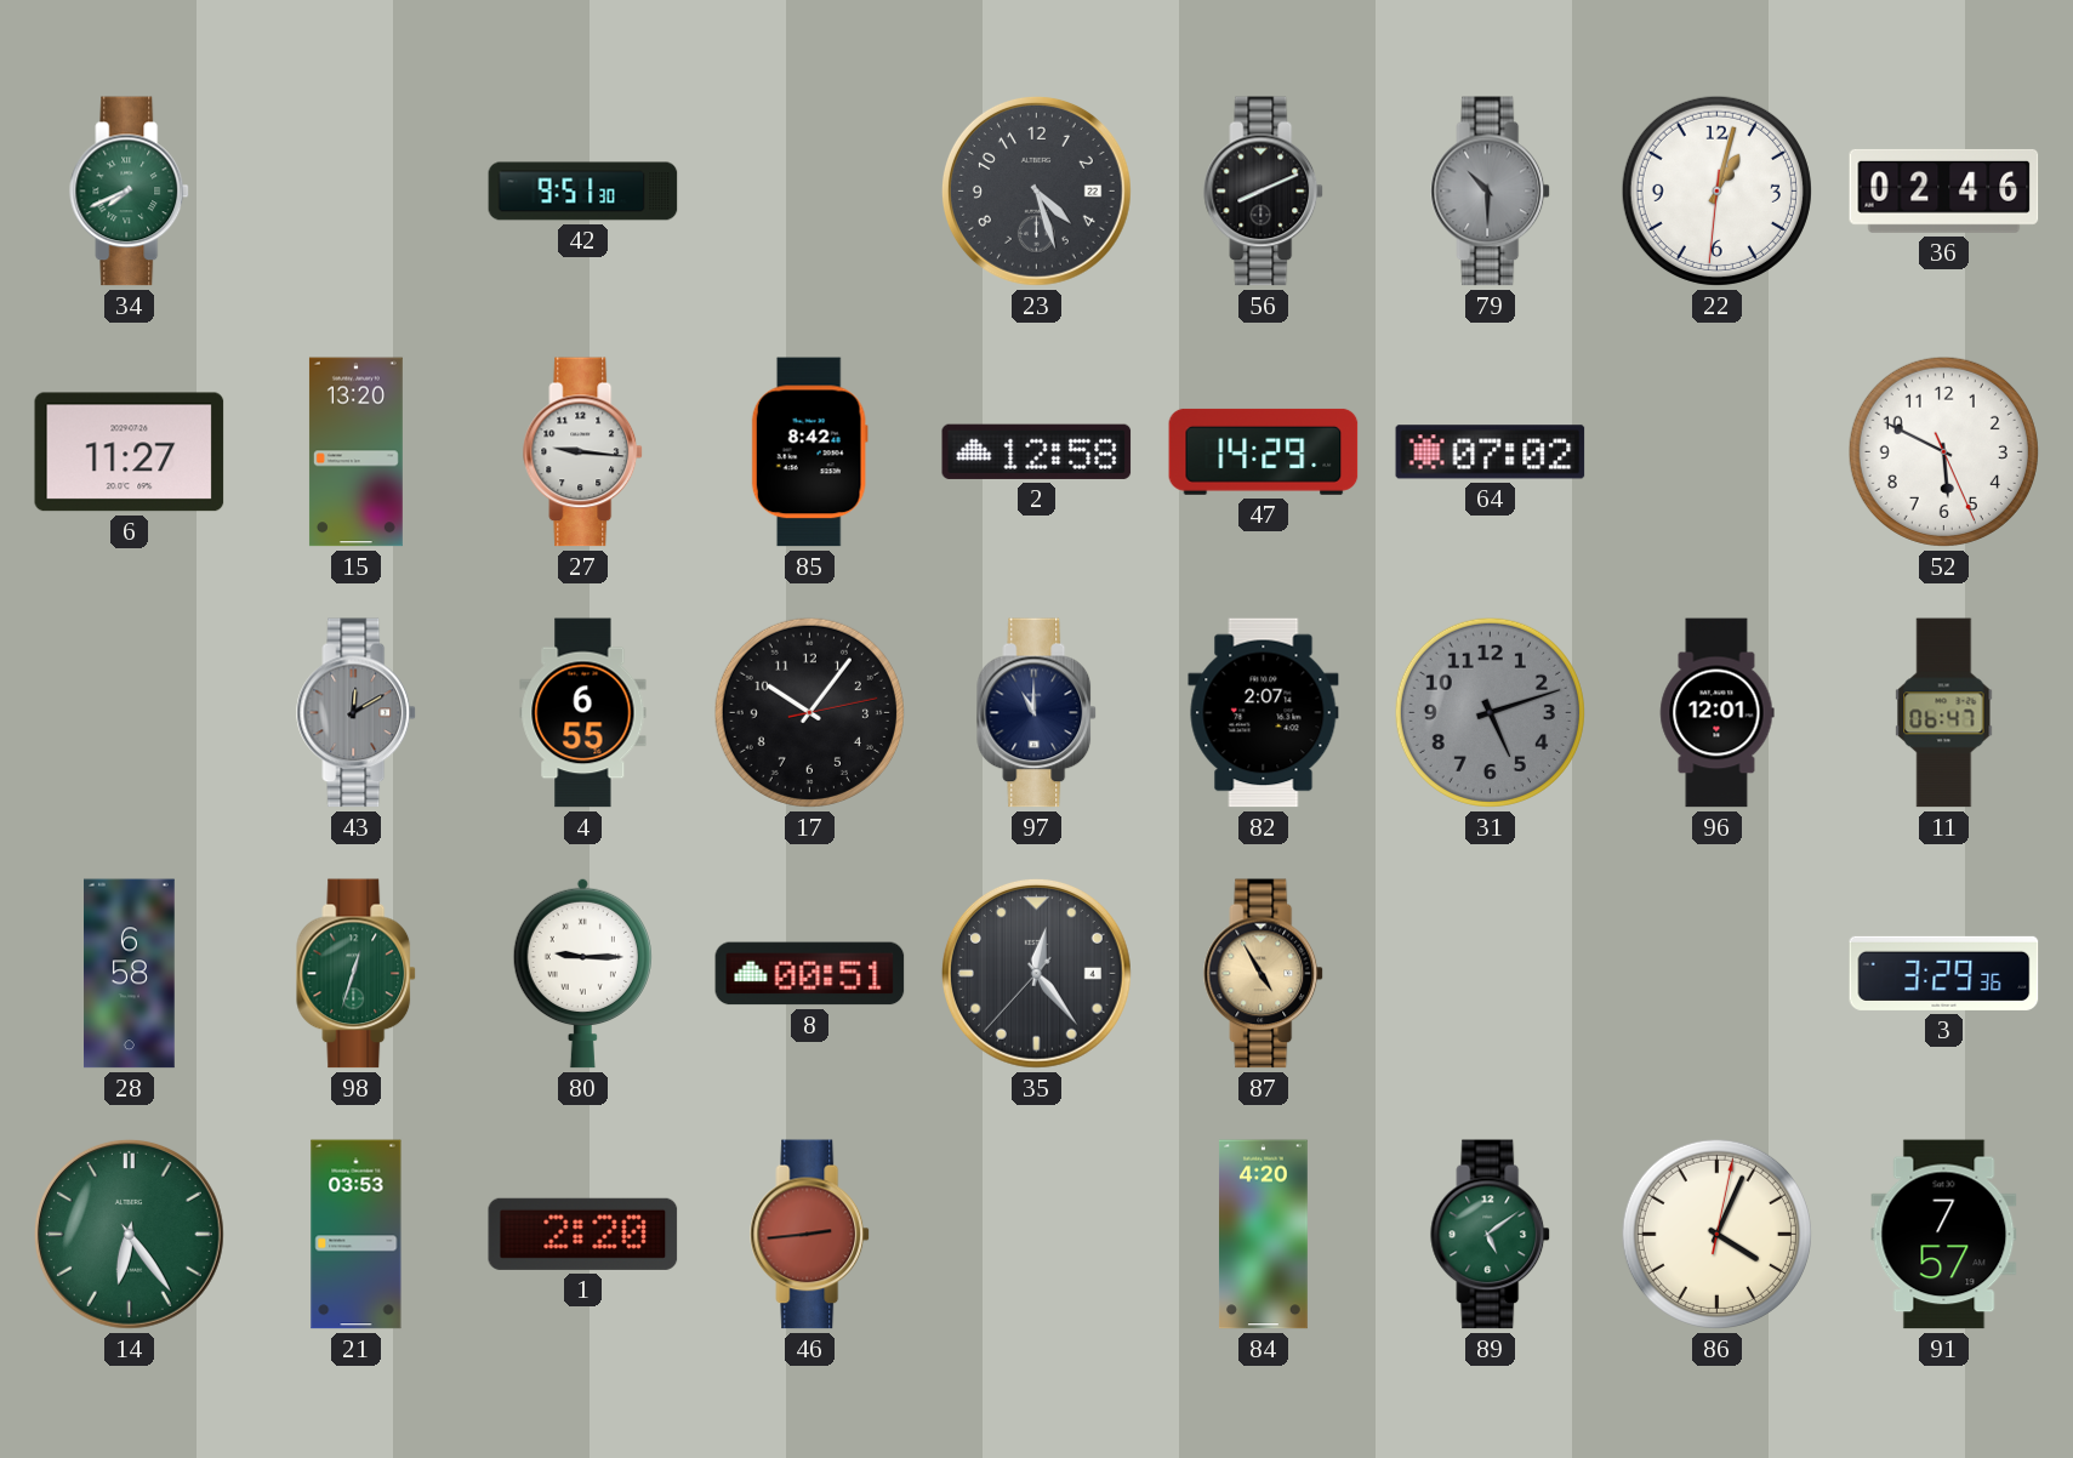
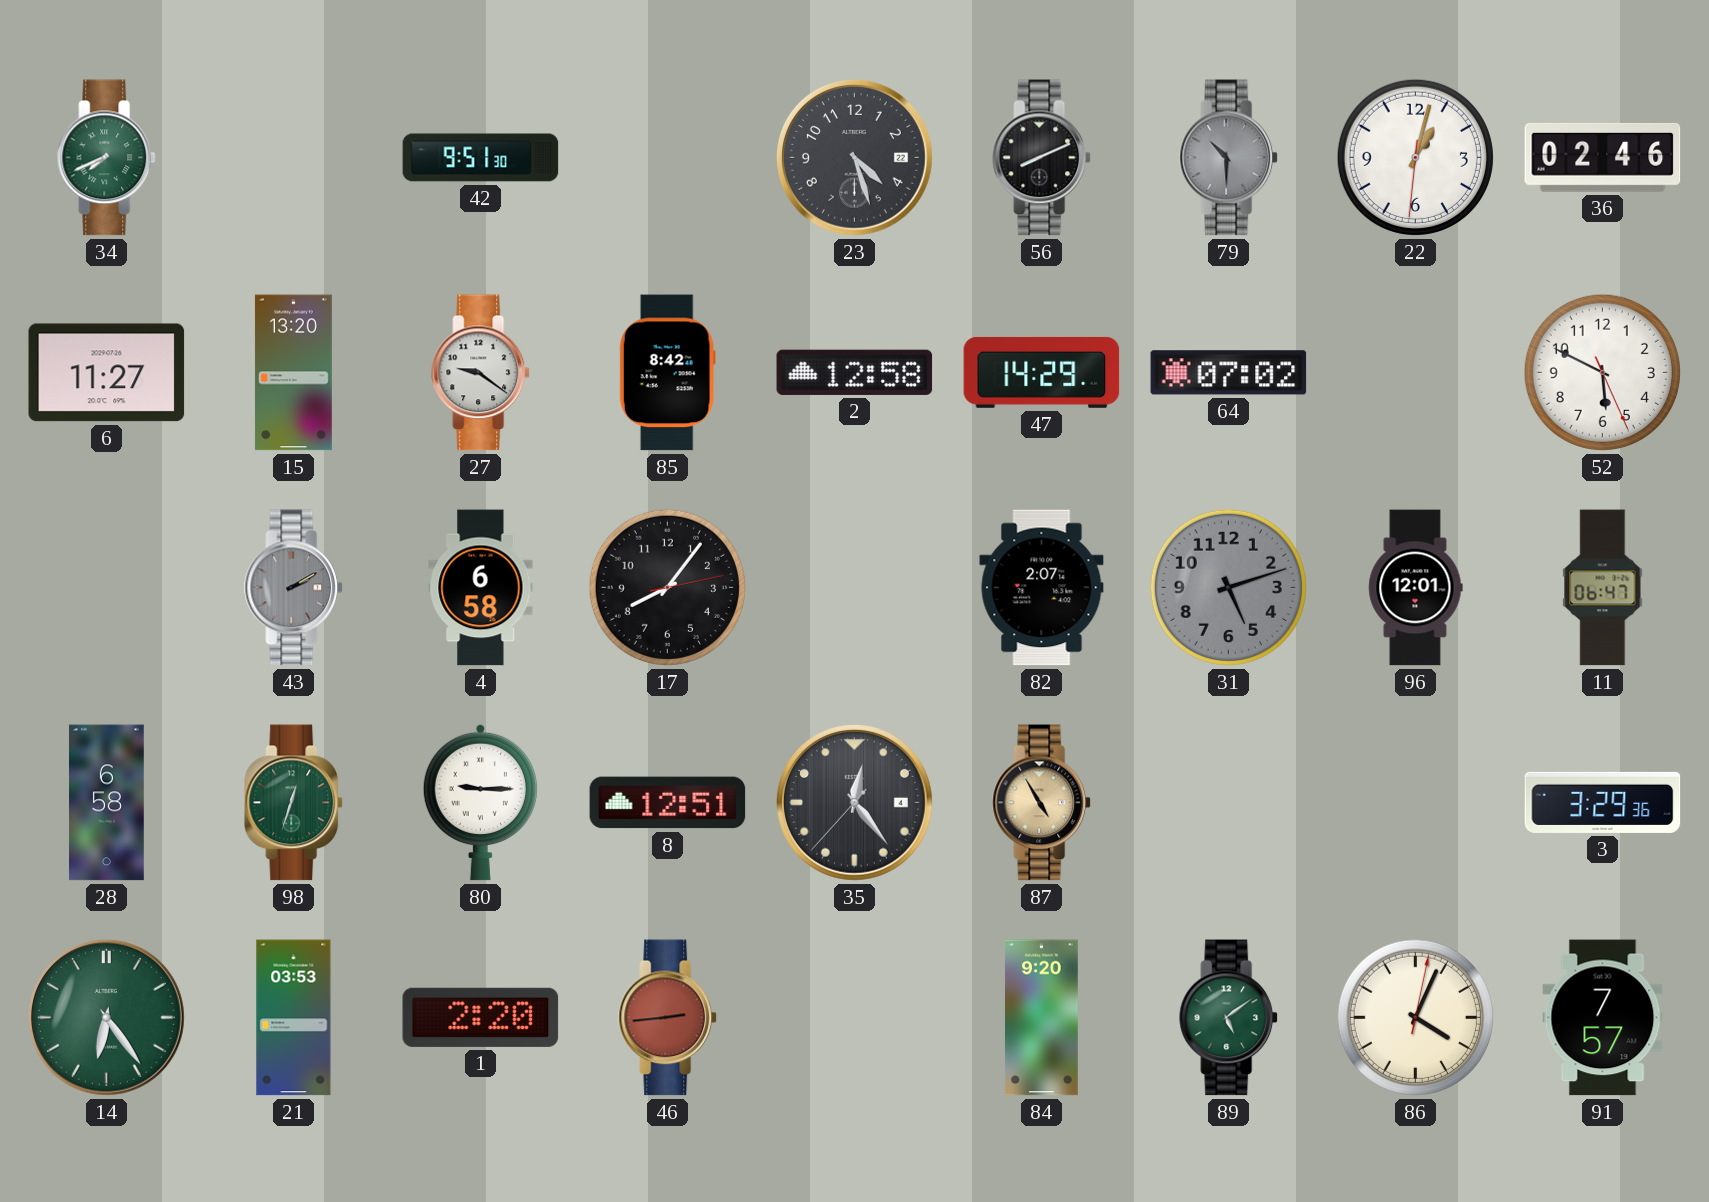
27: 9:16 -> 9:21 (481, 373)
43: 12:10 -> 2:10 (294, 588)
4: 6:55 -> 6:58 (481, 588)
17: 10:06 -> 8:06 (667, 587)
97: 11:00 -> none (1037, 713)
8: 00:51 -> 12:51 (668, 803)
84: 4:20 -> 9:20 (1042, 1018)
